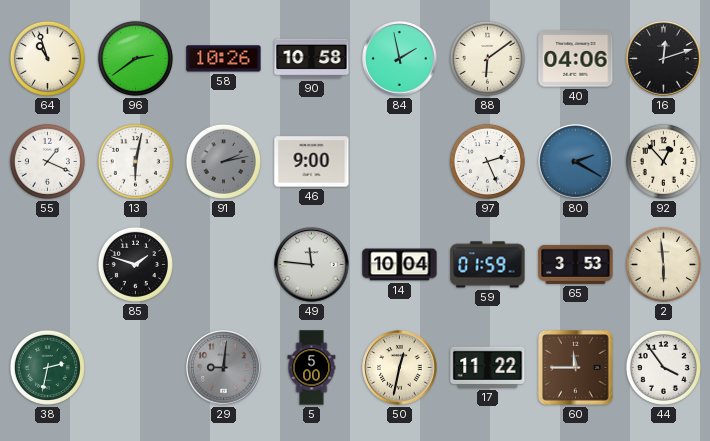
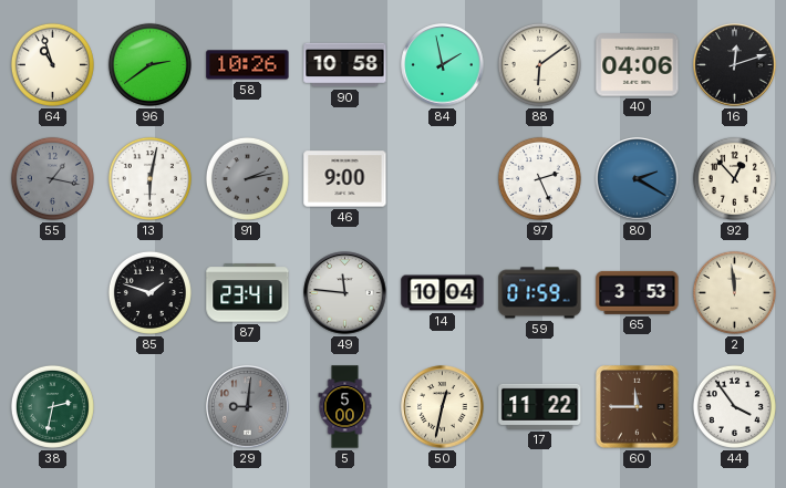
55: 1:19 -> 1:17 (52, 178)
55 dial: white -> grey (52, 178)
87: none -> 23:41 (248, 293)
2: 5:59 -> 11:59 (734, 292)
